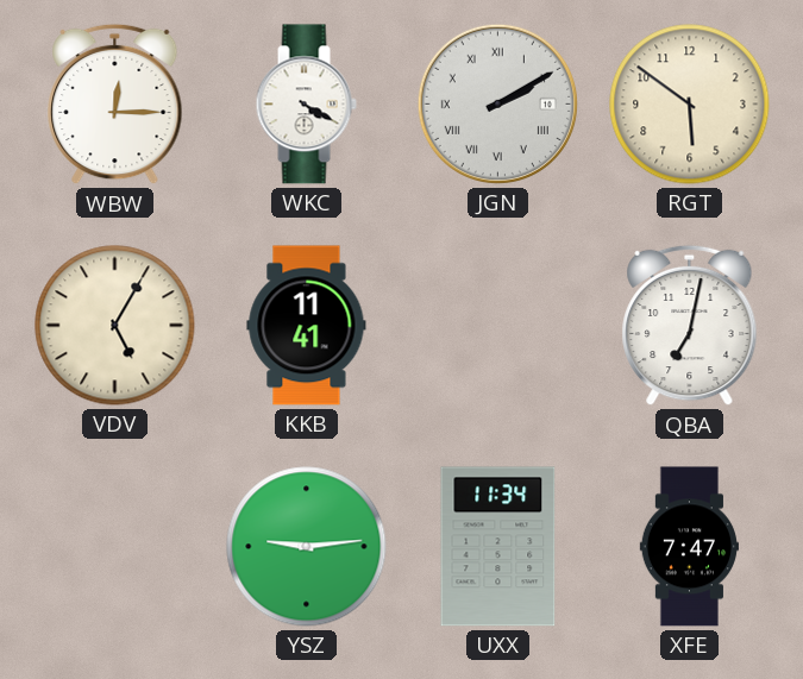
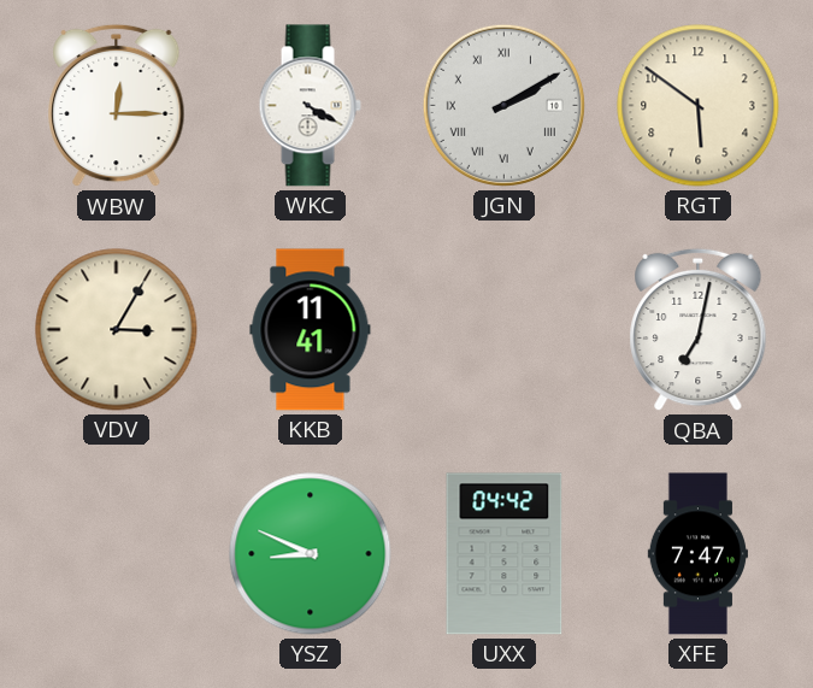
VDV: 5:05 -> 3:05 (117, 330)
YSZ: 9:14 -> 8:49 (311, 554)
UXX: 11:34 -> 04:42 (505, 554)
